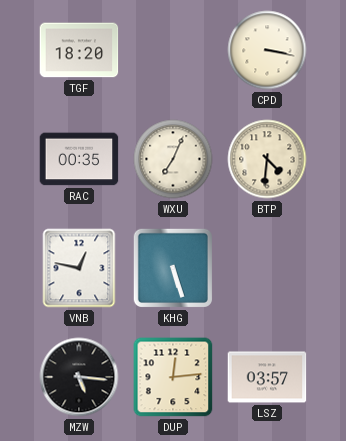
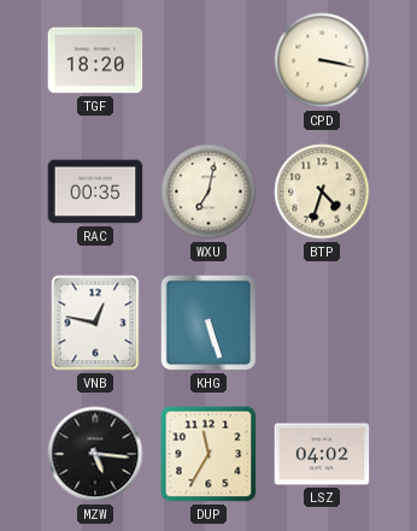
WXU: 7:04 -> 7:02 (208, 191)
BTP: 4:31 -> 4:33 (322, 191)
DUP: 12:14 -> 11:35 (208, 454)
LSZ: 03:57 -> 04:02 (322, 454)
